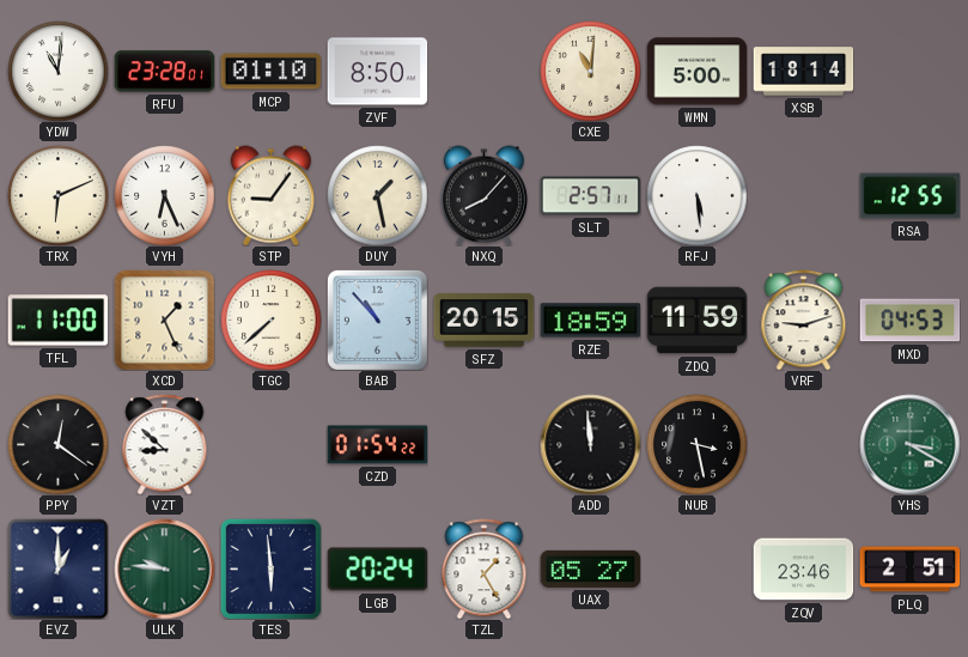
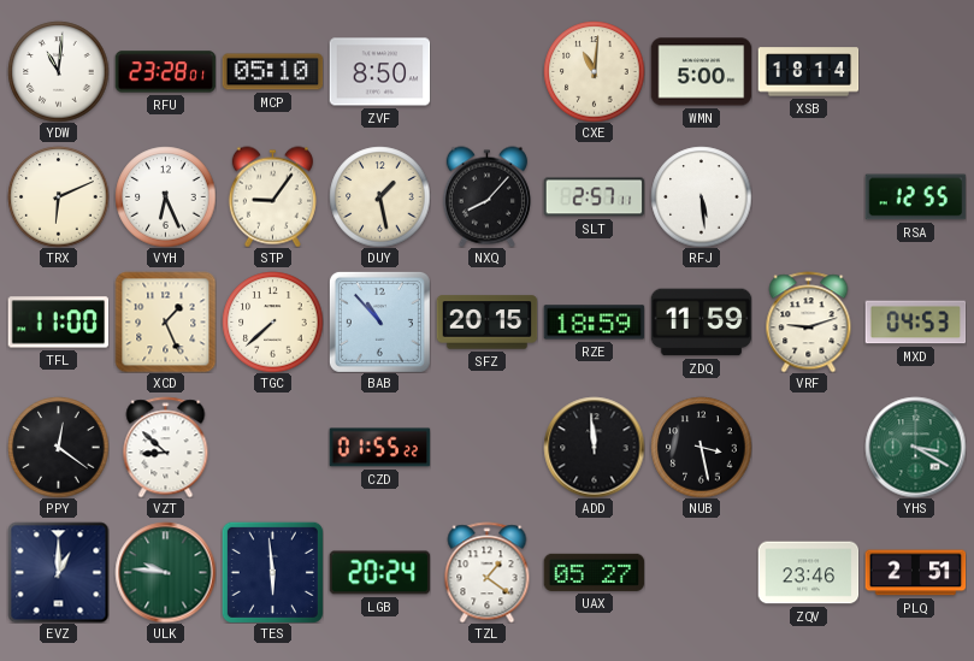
MCP: 01:10 -> 05:10 (272, 72)
CZD: 01:54 -> 01:55 (379, 448)
TZL: 1:25 -> 1:21 (488, 572)
